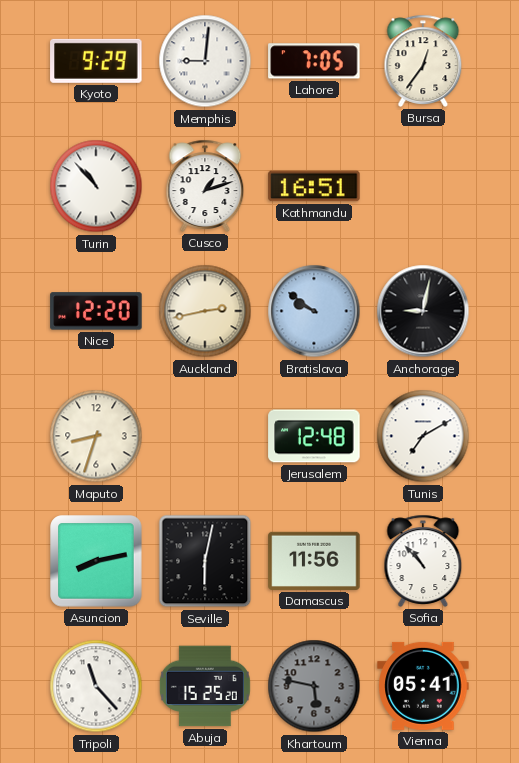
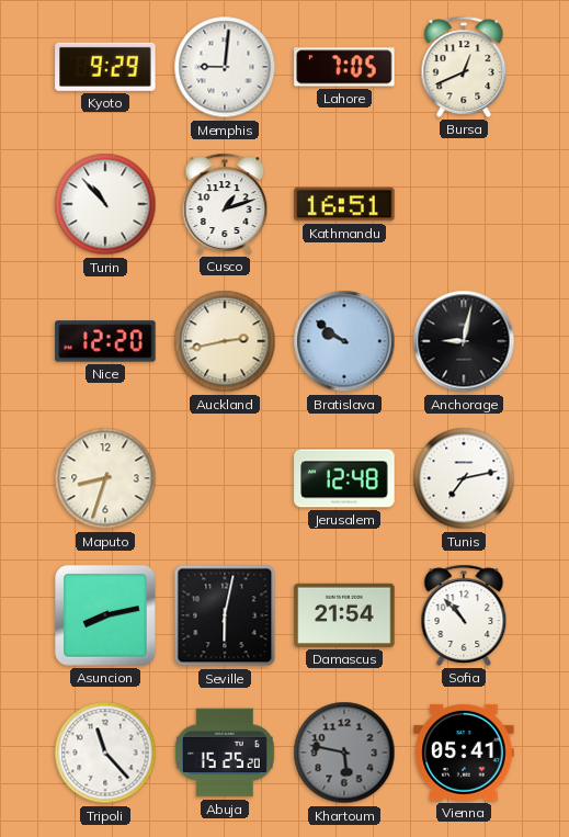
Bursa: 12:36 -> 12:41 (464, 67)
Tunis: 7:10 -> 7:13 (464, 478)
Damascus: 11:56 -> 21:54 (344, 615)
